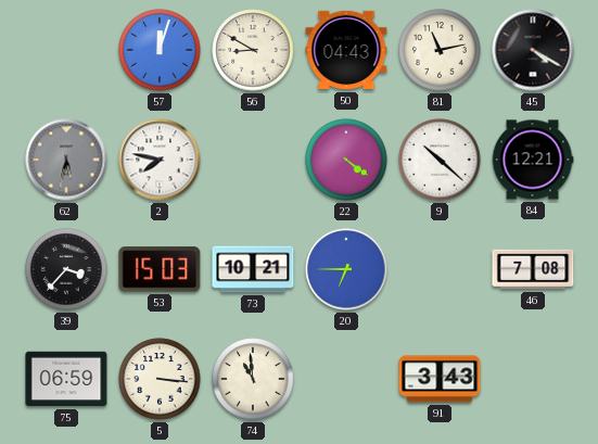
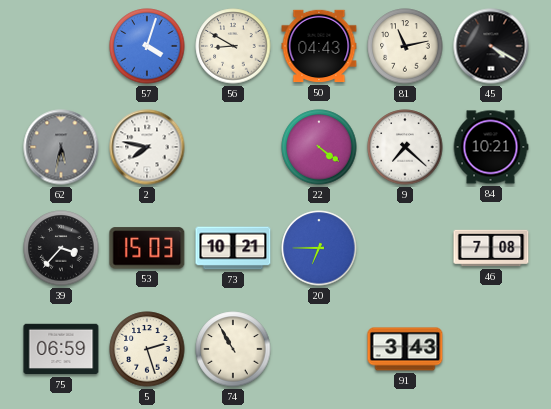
57: 12:03 -> 4:03 (147, 46)
9: 10:22 -> 7:22 (405, 147)
84: 12:21 -> 10:21 (491, 147)
5: 3:16 -> 2:27 (147, 349)
74: 10:59 -> 10:55 (233, 349)
